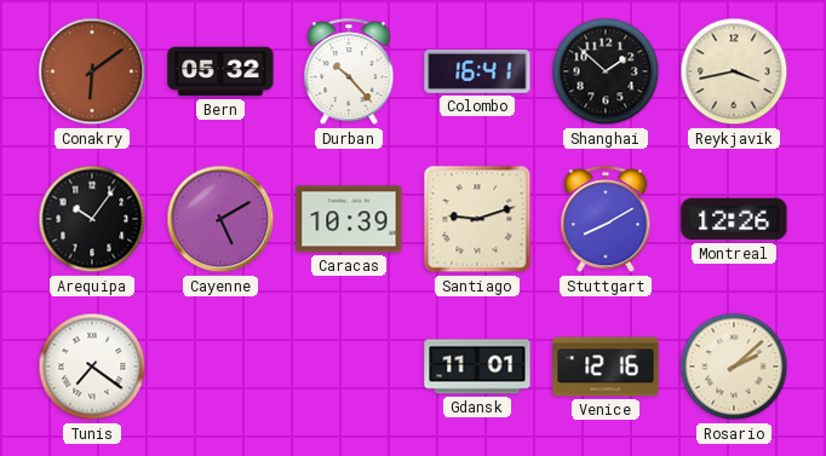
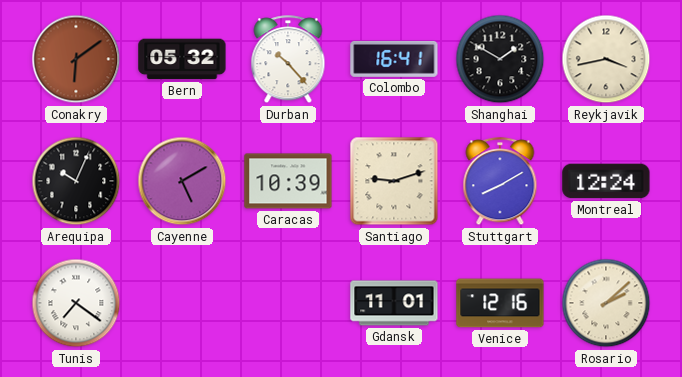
Shanghai: 1:52 -> 1:50 (500, 59)
Arequipa: 10:06 -> 10:04 (76, 181)
Montreal: 12:26 -> 12:24 (606, 181)
